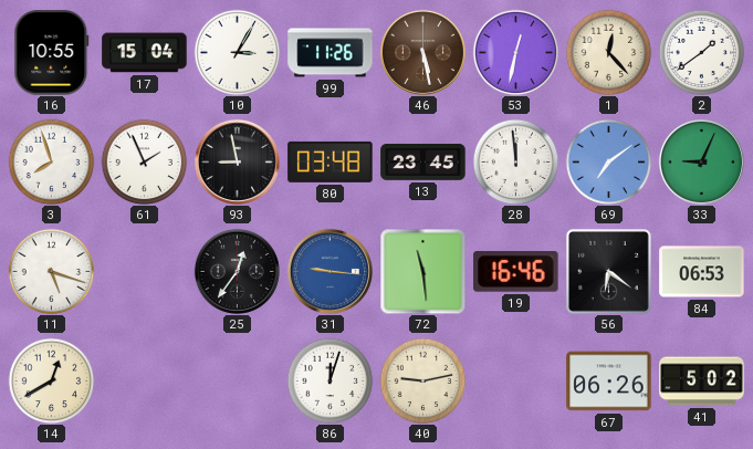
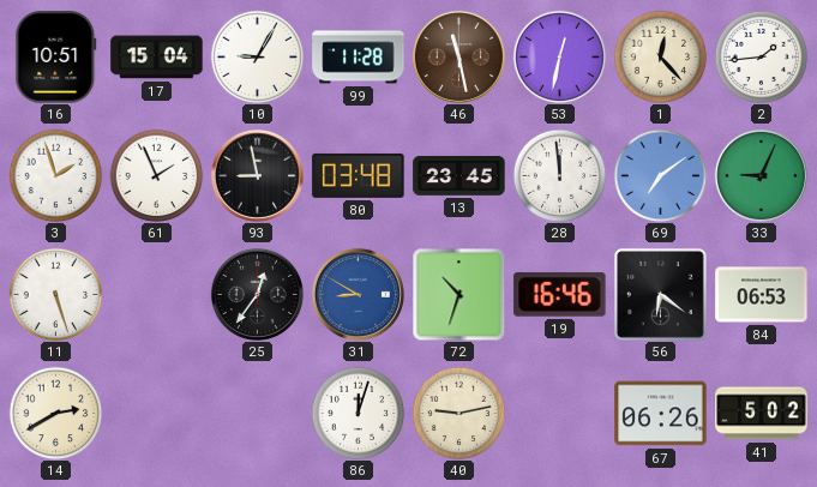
16: 10:55 -> 10:51 (56, 58)
10: 3:05 -> 9:05 (257, 56)
99: 11:26 -> 11:28 (359, 58)
46: 5:28 -> 11:28 (458, 56)
2: 1:39 -> 1:44 (761, 56)
3: 7:57 -> 1:57 (55, 175)
11: 5:18 -> 5:27 (55, 294)
31: 9:16 -> 8:50 (358, 294)
72: 11:29 -> 10:33 (458, 294)
14: 12:40 -> 2:40 (55, 413)
